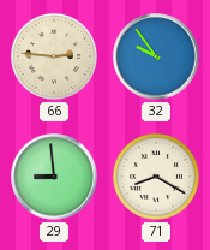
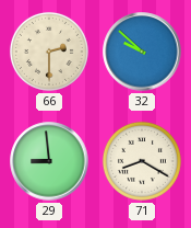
66: 2:46 -> 2:30 (49, 52)
32: 9:54 -> 9:52 (142, 52)
